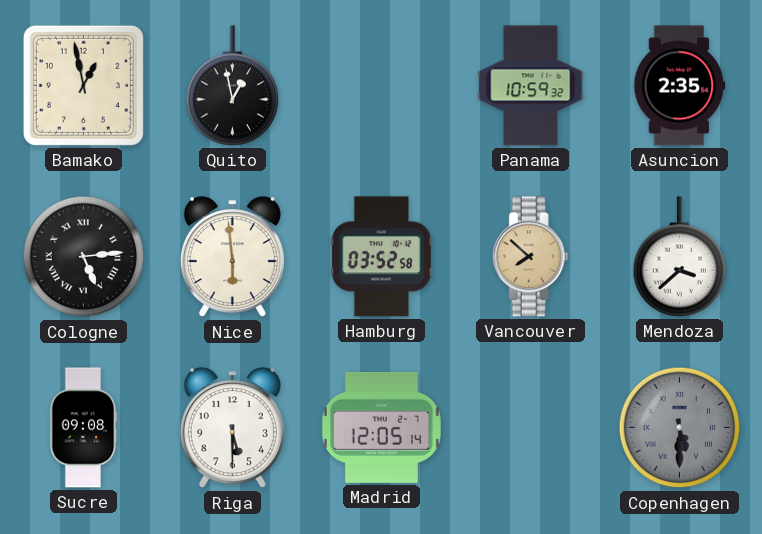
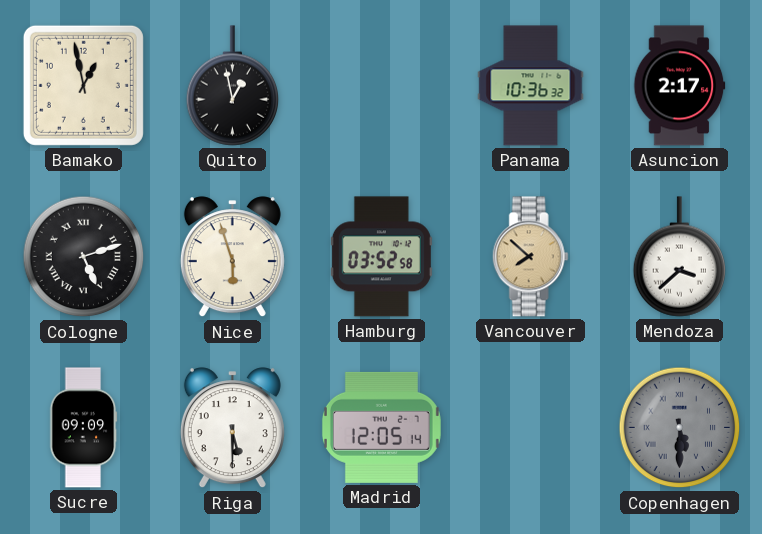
Panama: 10:59 -> 10:36 (531, 86)
Asuncion: 2:35 -> 2:17 (680, 86)
Cologne: 5:14 -> 5:12 (84, 257)
Nice: 5:59 -> 5:57 (232, 257)
Sucre: 09:08 -> 09:09 (84, 428)
